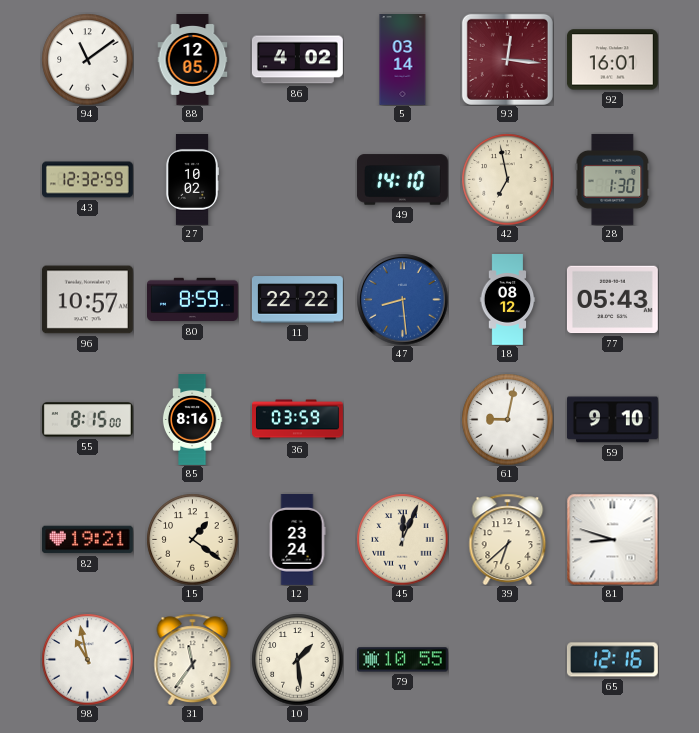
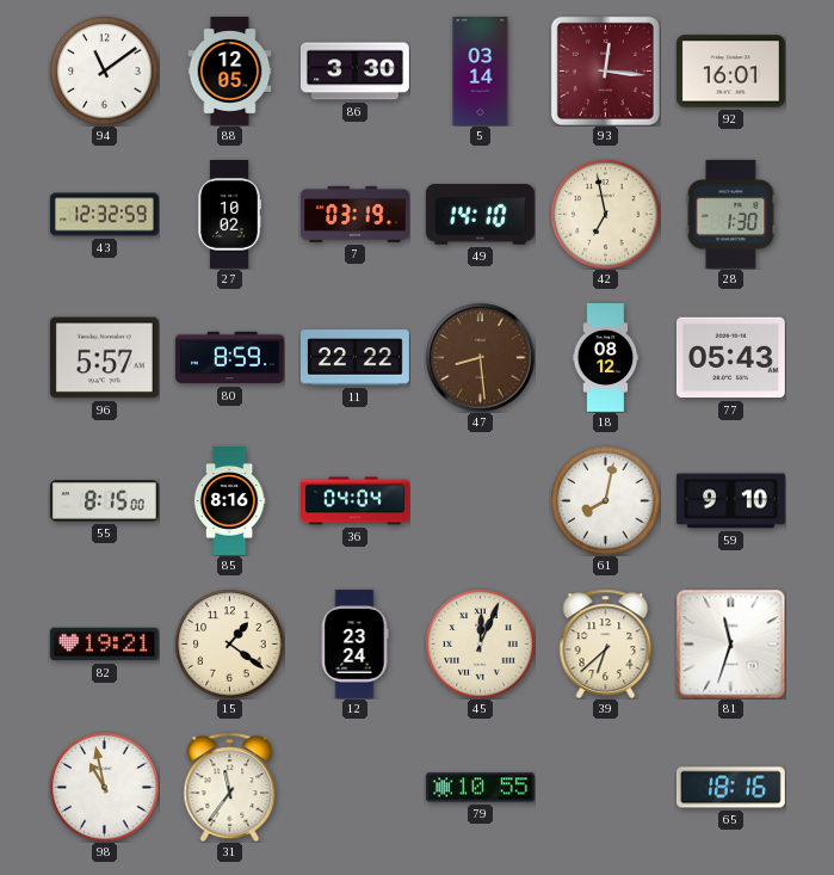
86: 4:02 -> 3:30 (354, 72)
7: none -> 03:19 (354, 214)
96: 10:57 -> 5:57 (104, 358)
47 dial: blue -> brown (480, 357)
36: 03:59 -> 04:04 (356, 501)
61: 9:02 -> 8:02 (605, 500)
81: 8:48 -> 11:33 (730, 643)
10: 1:29 -> none (297, 659)
65: 12:16 -> 18:16 (730, 788)
